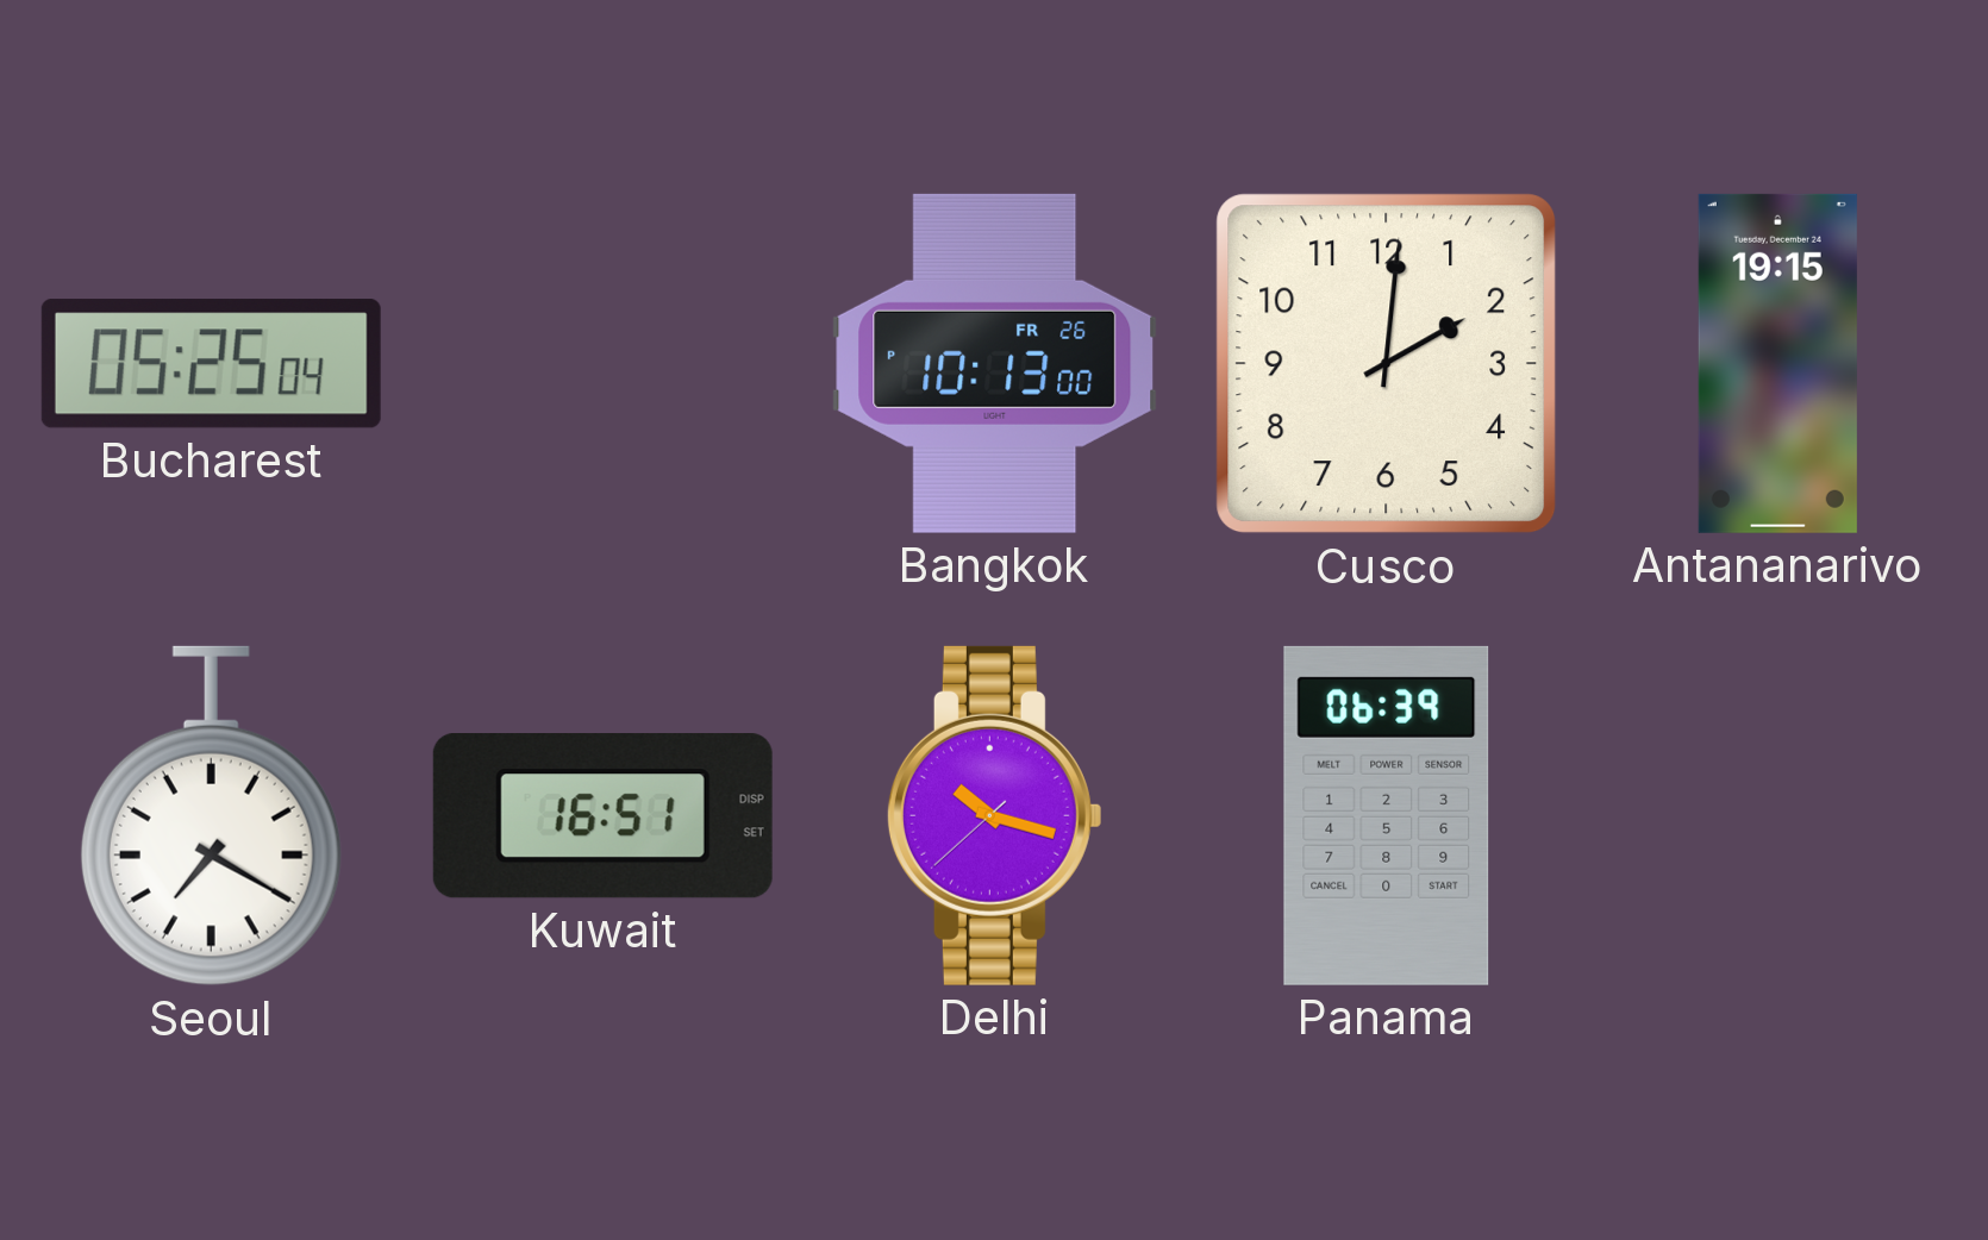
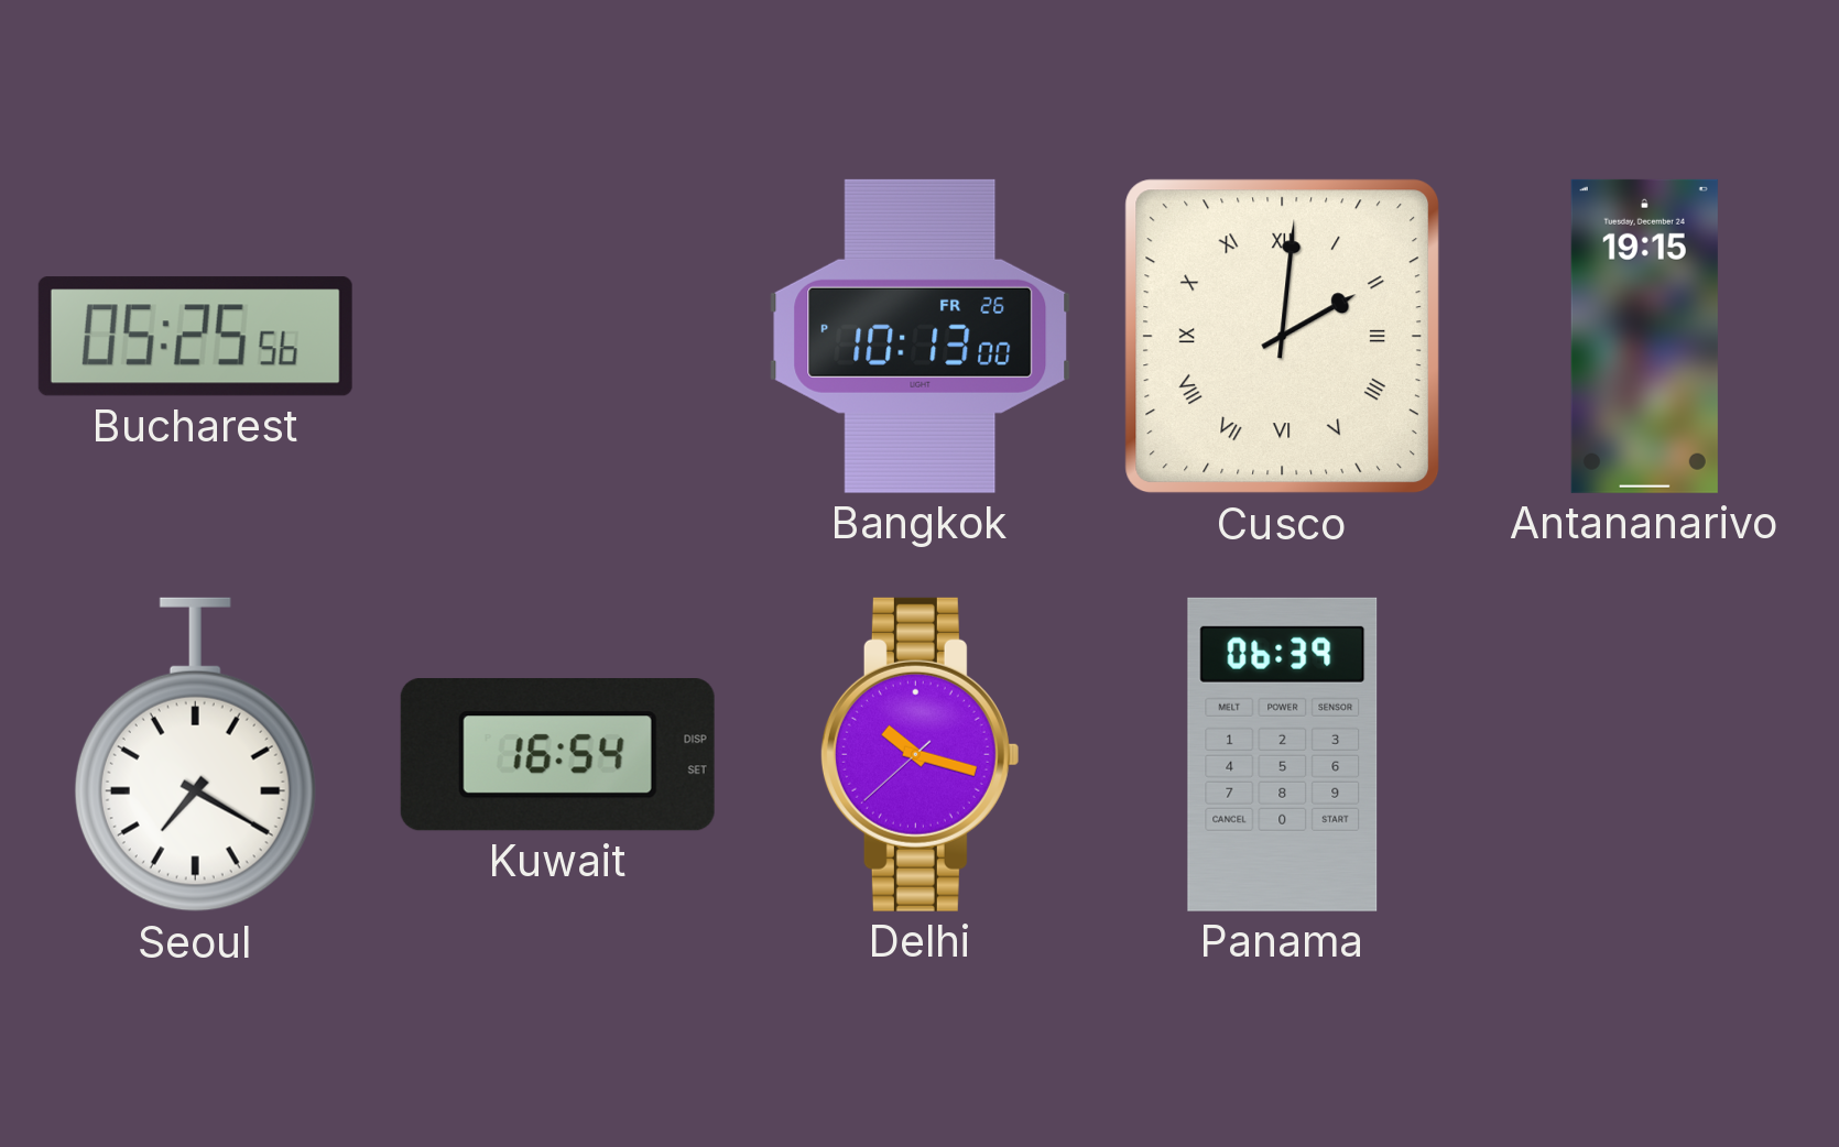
Bucharest: 05:25:04 -> 05:25:56 (195, 337)
Cusco numerals: Arabic -> Roman (1283, 337)
Kuwait: 16:51 -> 16:54 (557, 755)
